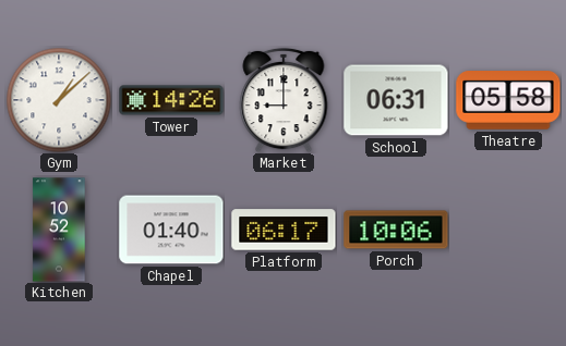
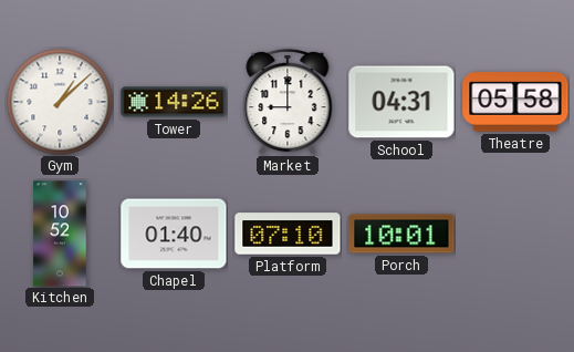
School: 06:31 -> 04:31 (401, 102)
Platform: 06:17 -> 07:10 (288, 234)
Porch: 10:06 -> 10:01 (401, 234)
